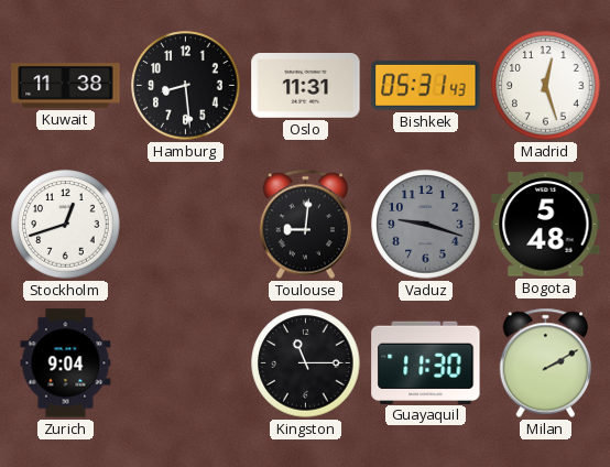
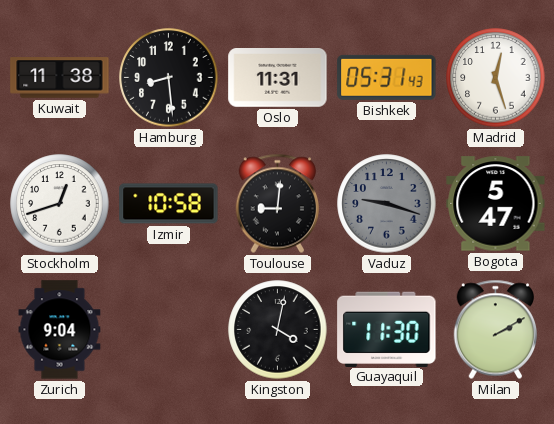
Izmir: none -> 10:58 (169, 204)
Bogota: 5:48 -> 5:47 (496, 204)
Kingston: 11:15 -> 4:02 (278, 330)
